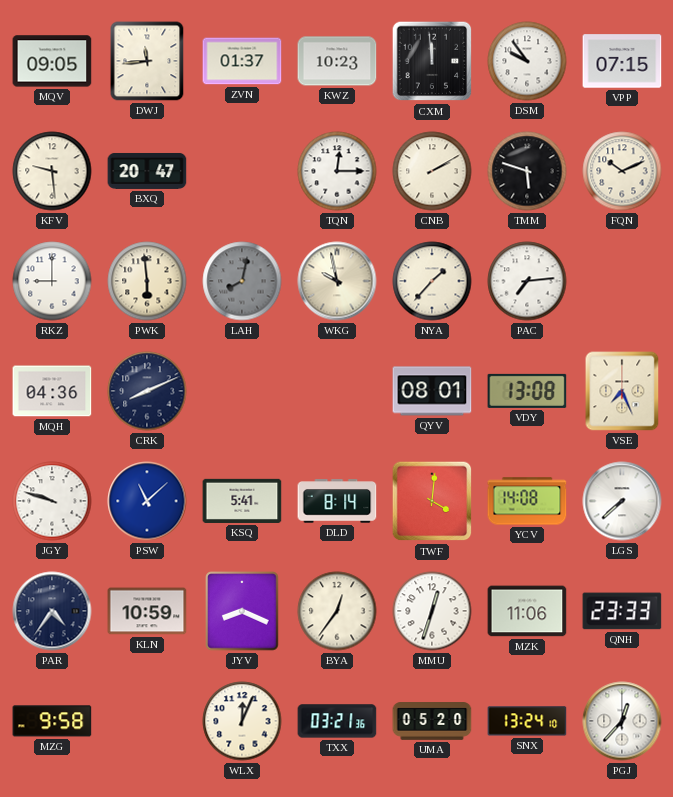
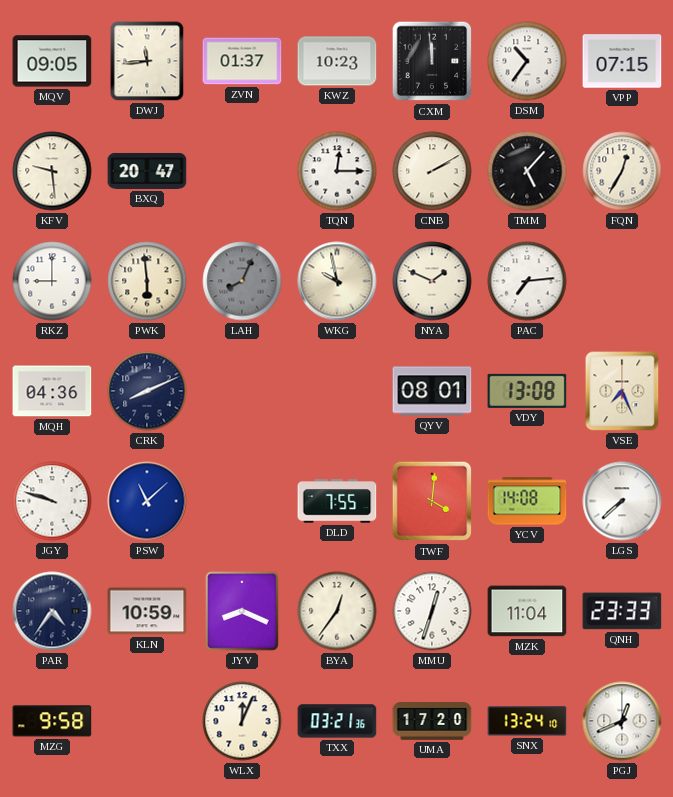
DSM: 9:54 -> 10:36 (527, 61)
TMM: 5:48 -> 5:07 (527, 171)
FQN: 10:11 -> 12:35 (622, 171)
LAH: 8:02 -> 8:04 (242, 281)
NYA: 1:37 -> 1:49 (432, 281)
KSQ: 5:41 -> none (242, 501)
DLD: 8:14 -> 7:55 (337, 501)
MZK: 11:06 -> 11:04 (527, 611)
UMA: 05:20 -> 17:20 (432, 721)
PGJ: 12:37 -> 12:41 (622, 721)
